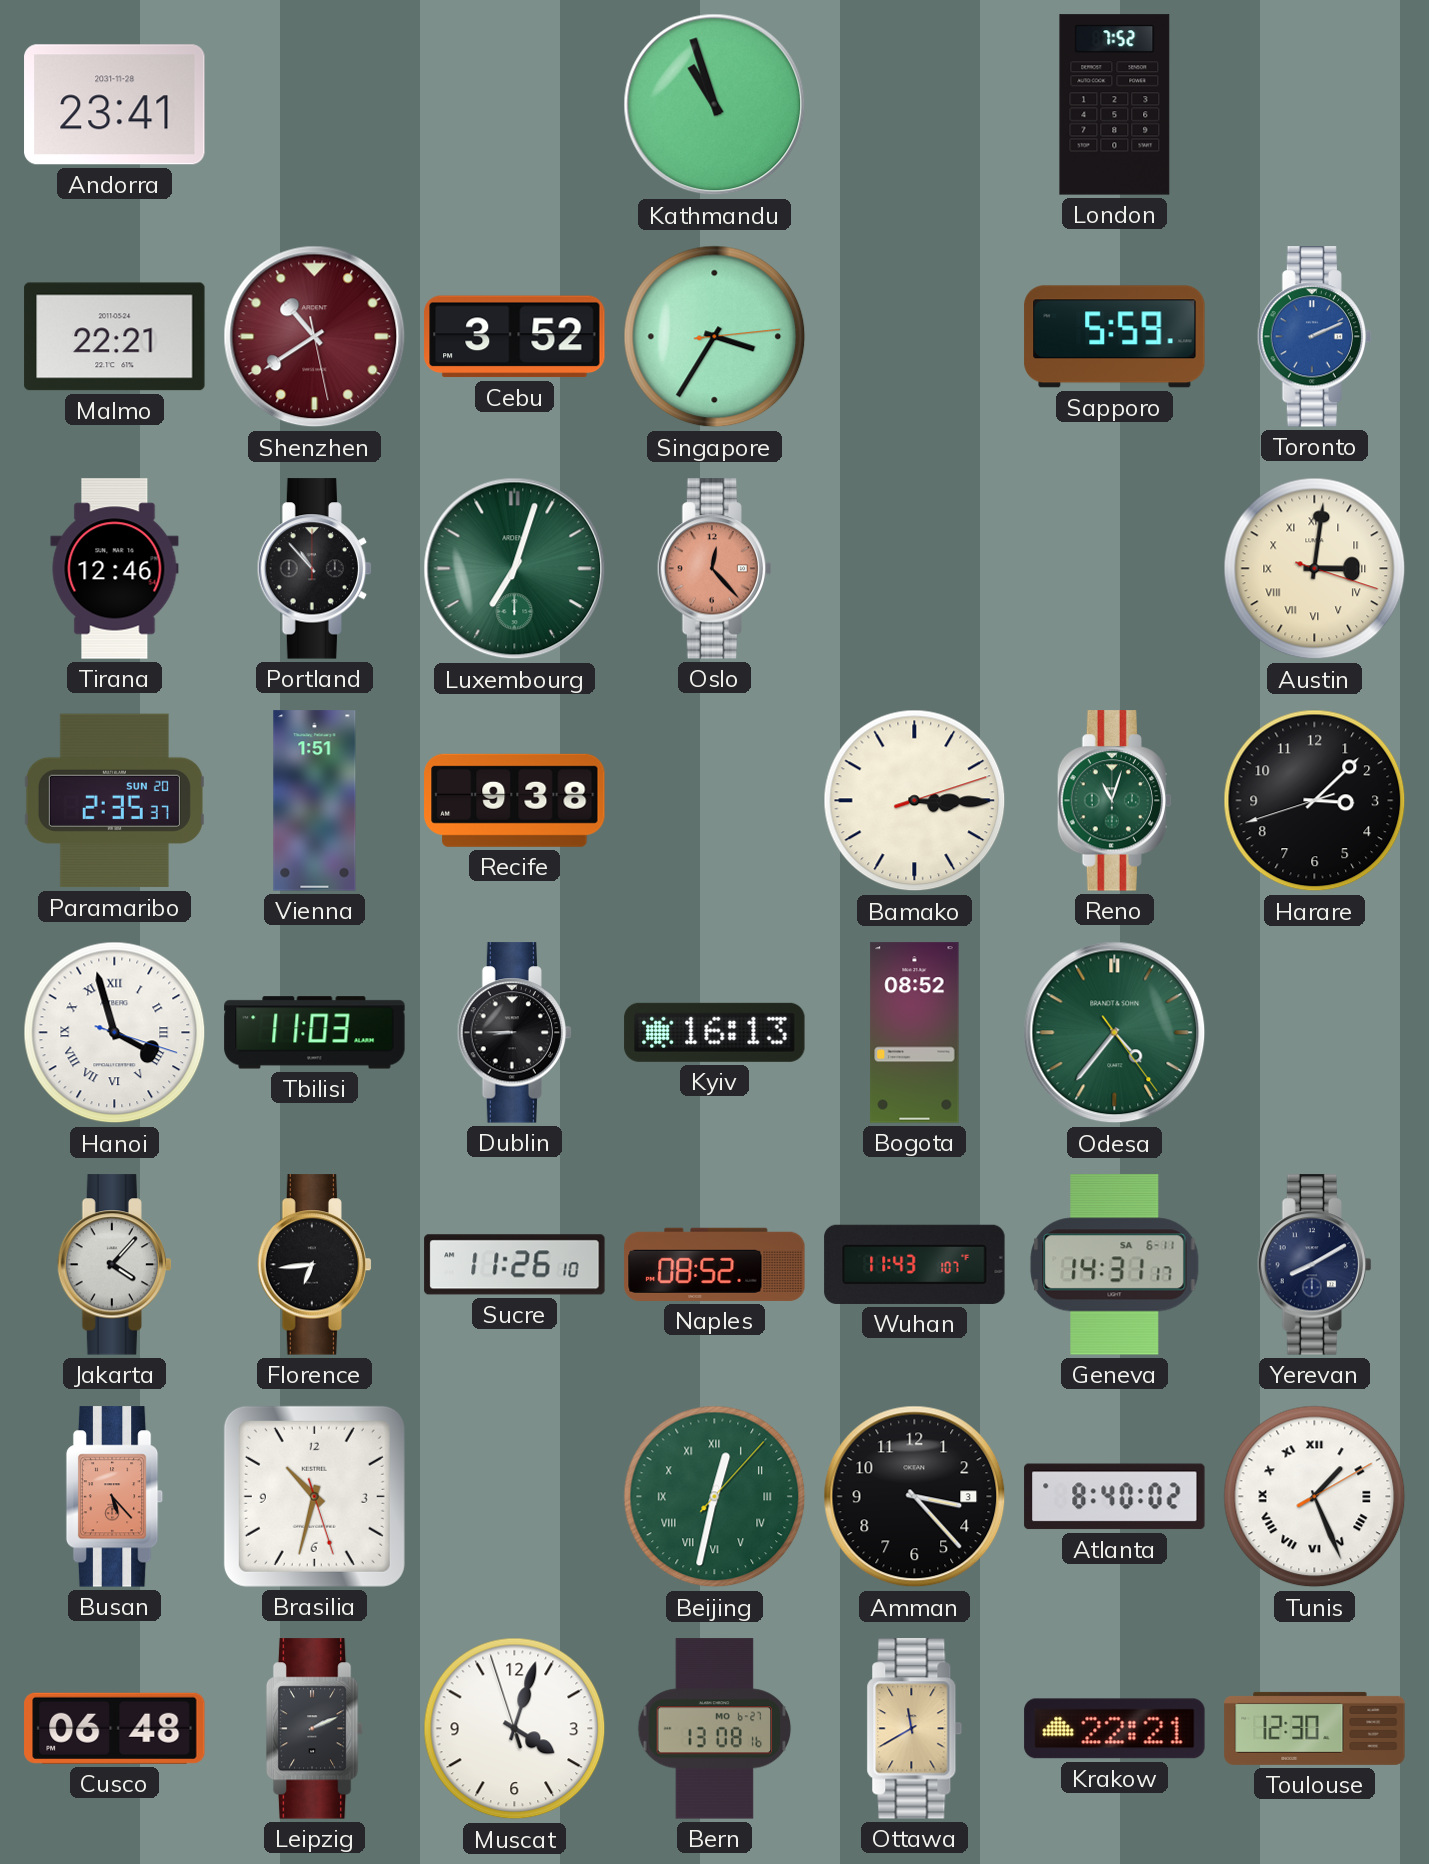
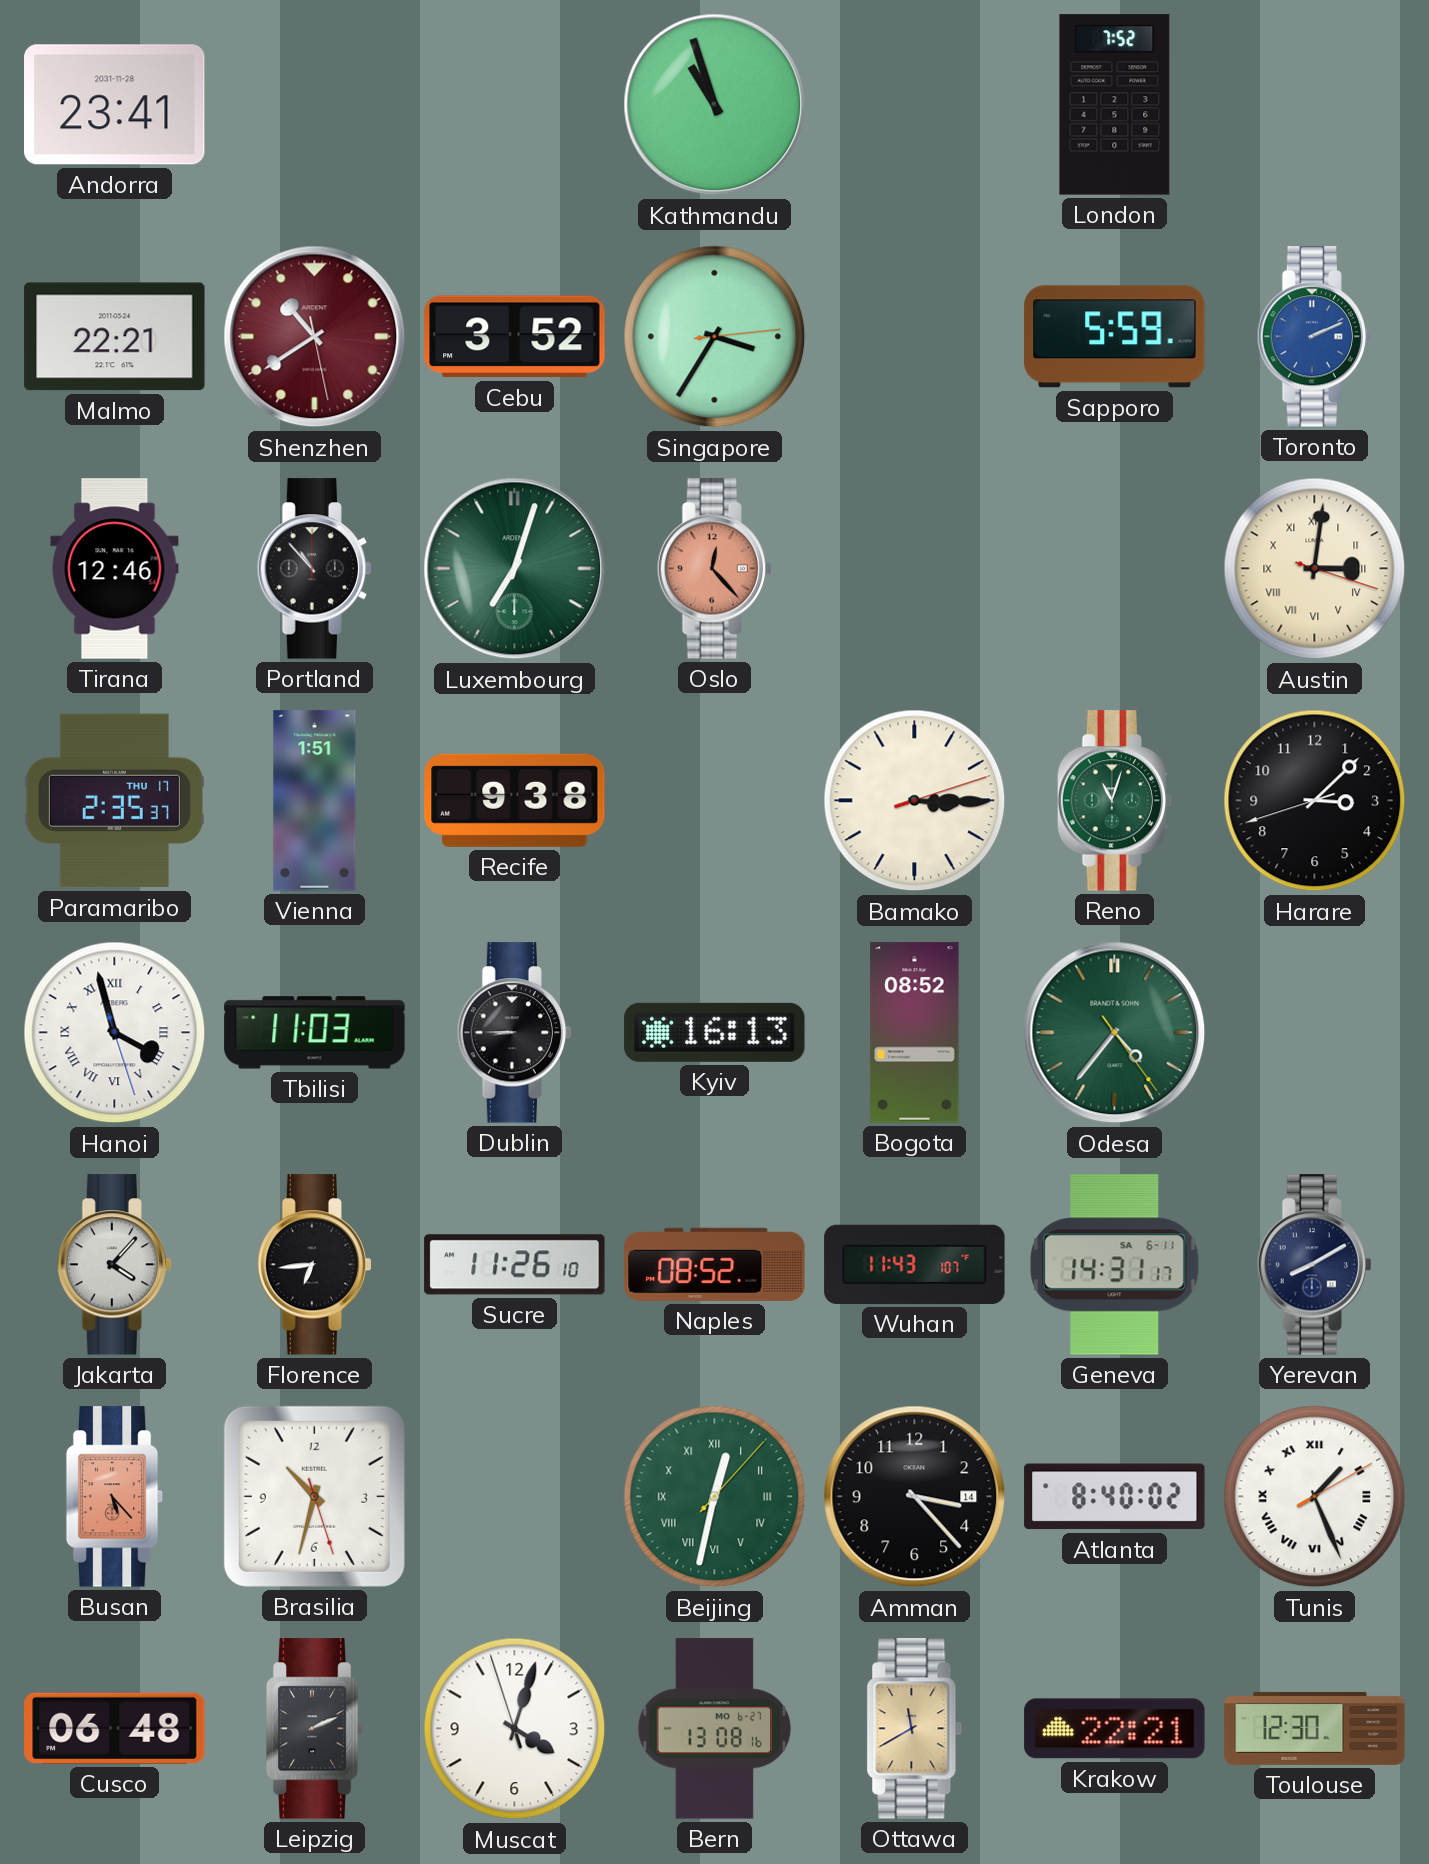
Paramaribo date: SUN 20 -> THU 17 (114, 801)
Hanoi: 3:57:18 -> 3:57:27 (115, 1033)
Amman date: 3 -> 14 (915, 1497)
